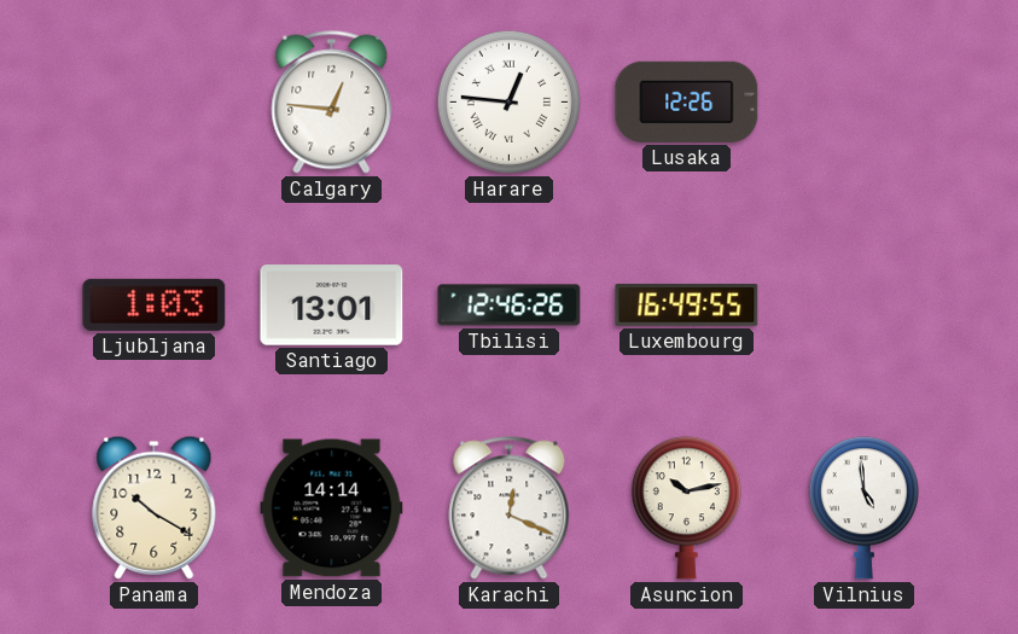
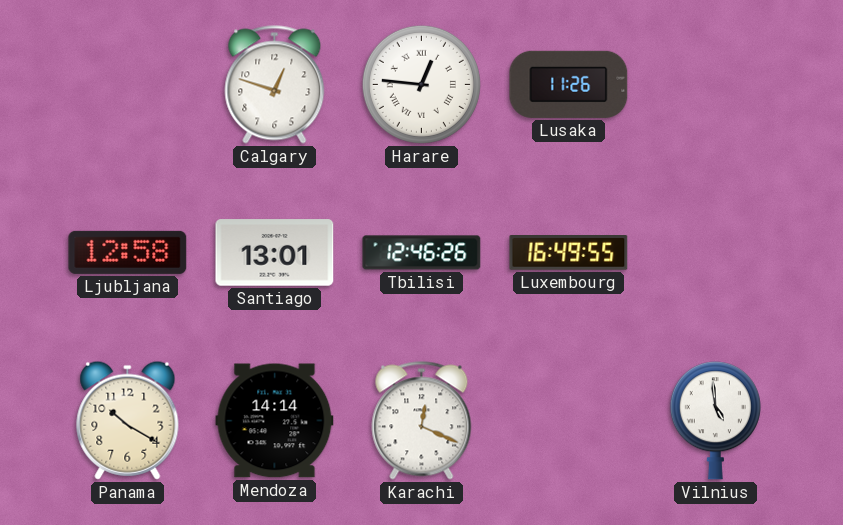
Calgary: 12:46 -> 12:48 (275, 85)
Lusaka: 12:26 -> 11:26 (569, 84)
Ljubljana: 1:03 -> 12:58 (128, 252)
Asuncion: 10:13 -> none (686, 508)
